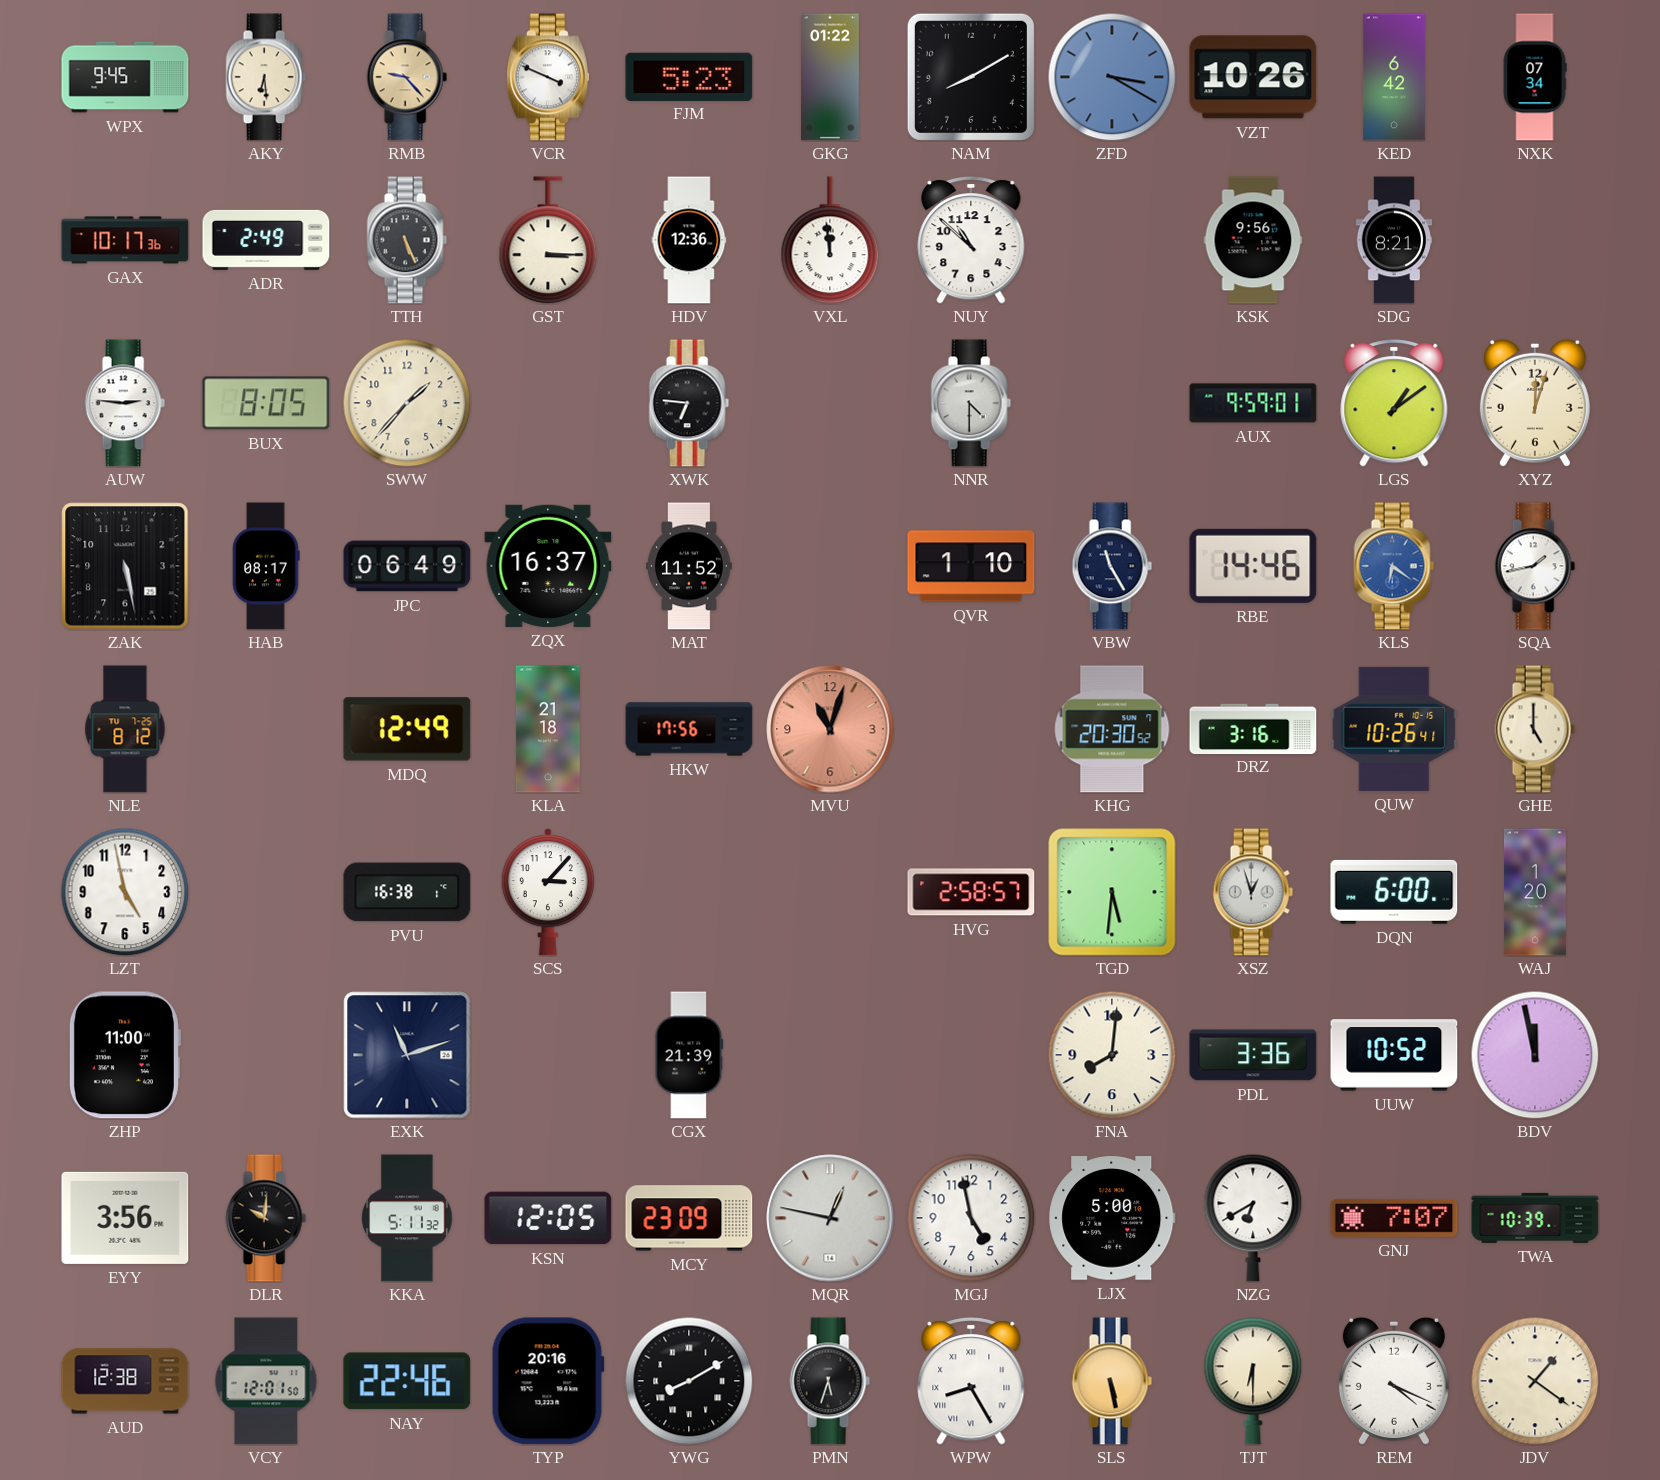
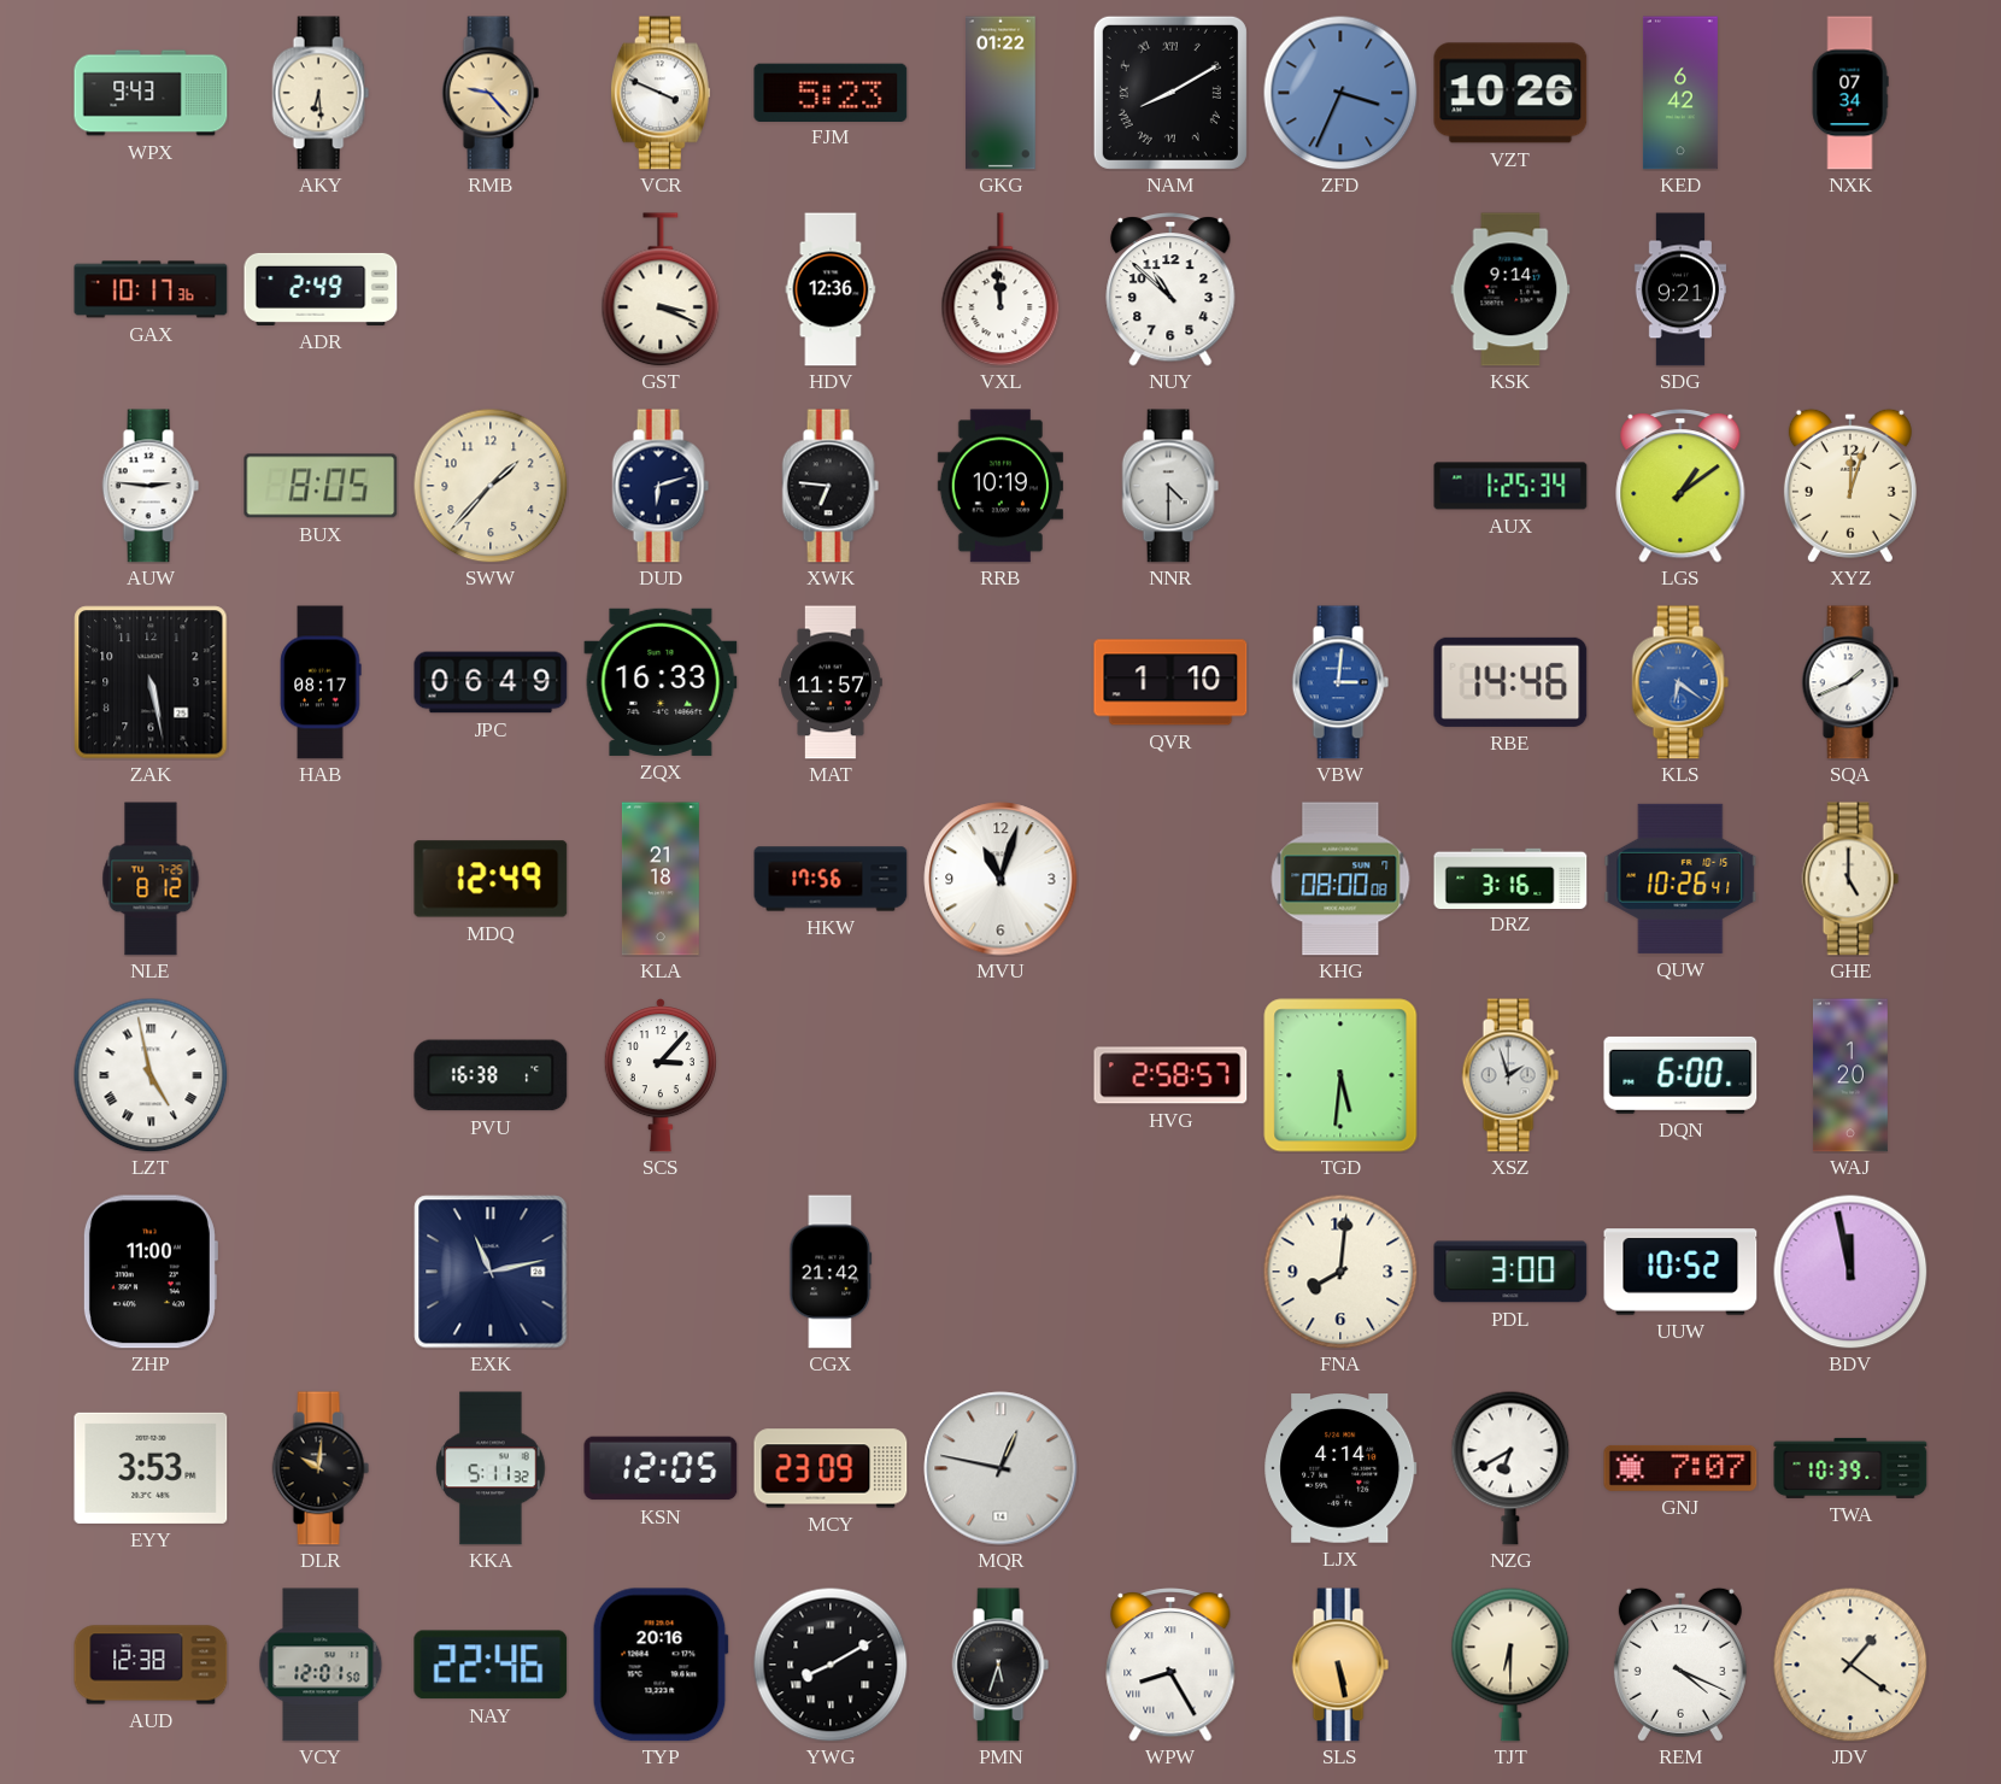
WPX: 9:45 -> 9:43 (151, 93)
NAM numerals: Arabic -> Roman (1170, 93)
ZFD: 3:20 -> 3:34 (1340, 93)
TTH: 5:26 -> none (407, 240)
GST: 3:15 -> 3:19 (661, 289)
KSK: 9:56 -> 9:14 (1510, 289)
SDG: 8:21 -> 9:21 (1680, 289)
DUD: none -> 6:12 (661, 486)
RRB: none -> 10:19 (1000, 486)
AUX: 9:59 -> 1:25 (1510, 486)
ZQX: 16:37 -> 16:33 (661, 682)
MAT: 11:52 -> 11:57 (831, 682)
VBW: 11:25 -> 3:01 (1340, 682)
VBW dial: navy -> blue (1340, 682)
SQA: 1:43 -> 1:41 (1850, 682)
MVU dial: salmon -> white (1000, 879)
KHG: 20:30 -> 08:00 (1340, 879)
LZT numerals: Arabic -> Roman (151, 1075)
XSZ: 12:57 -> 1:57 (1510, 1075)
EXK: 11:12 -> 11:13 (491, 1272)
CGX: 21:39 -> 21:42 (831, 1272)
PDL: 3:36 -> 3:00 (1510, 1272)
EYY: 3:56 -> 3:53 (151, 1468)
MGJ: 4:58 -> none (971, 1218)
LJX: 5:00 -> 4:14 (1340, 1468)
